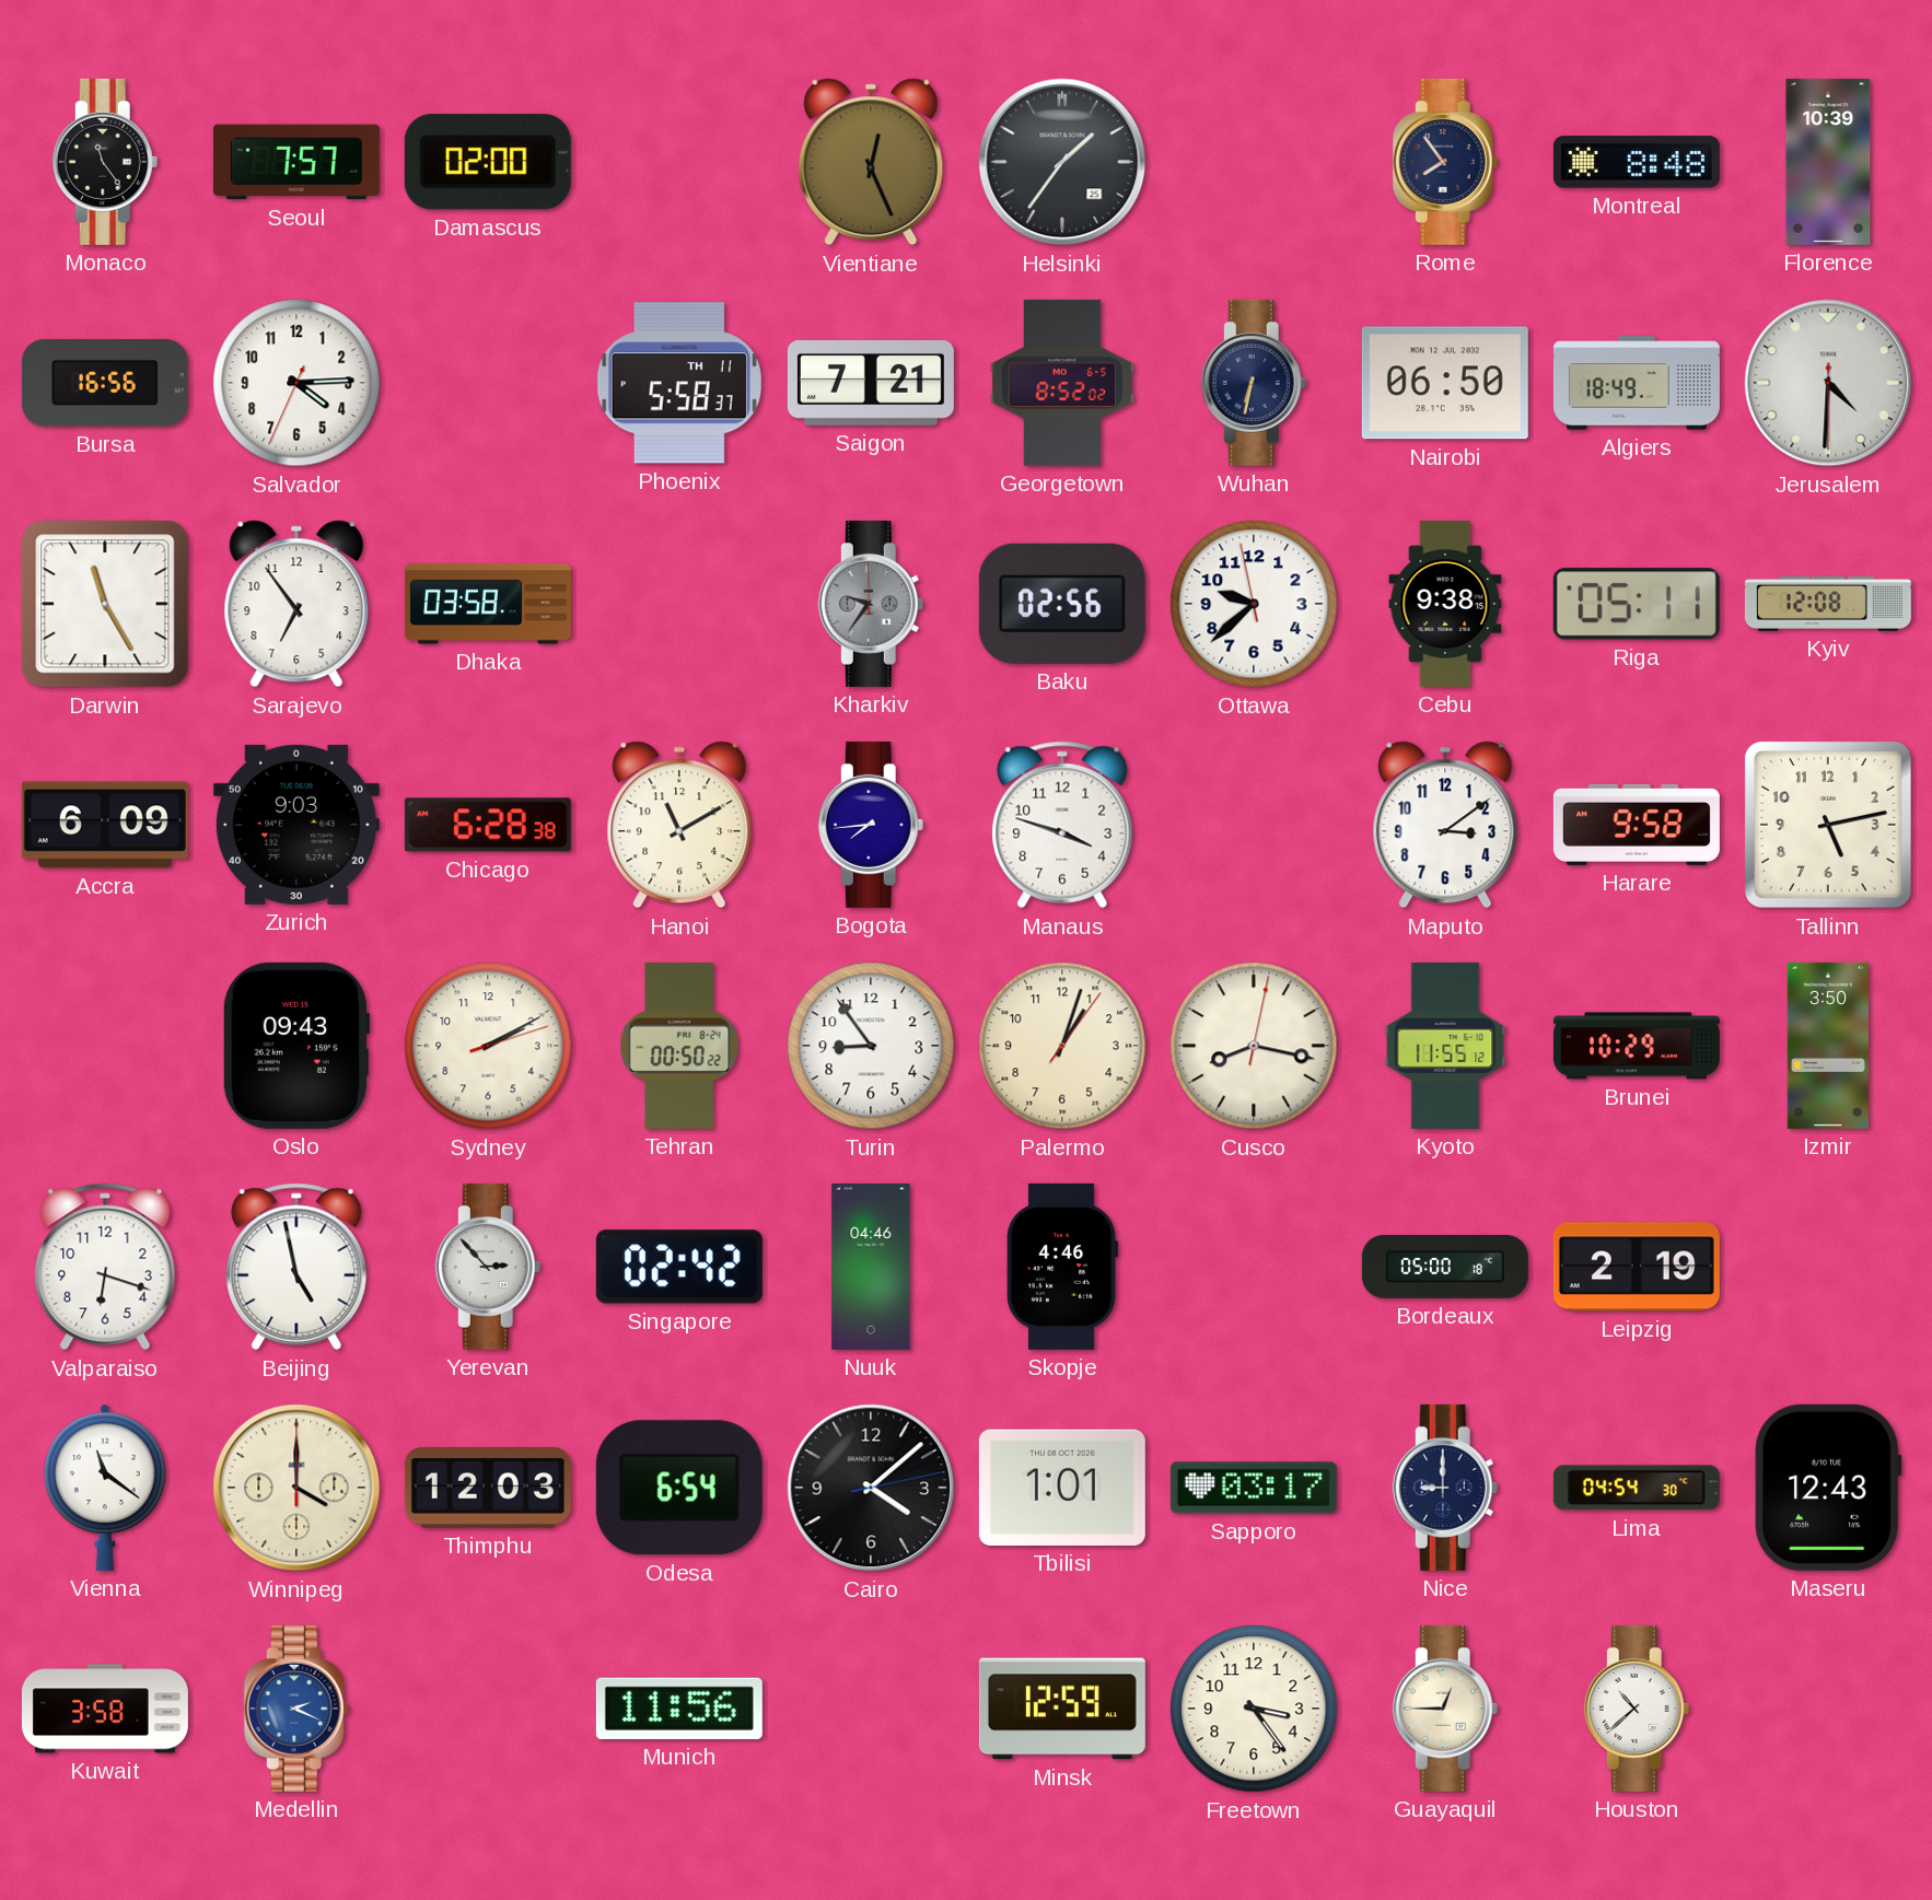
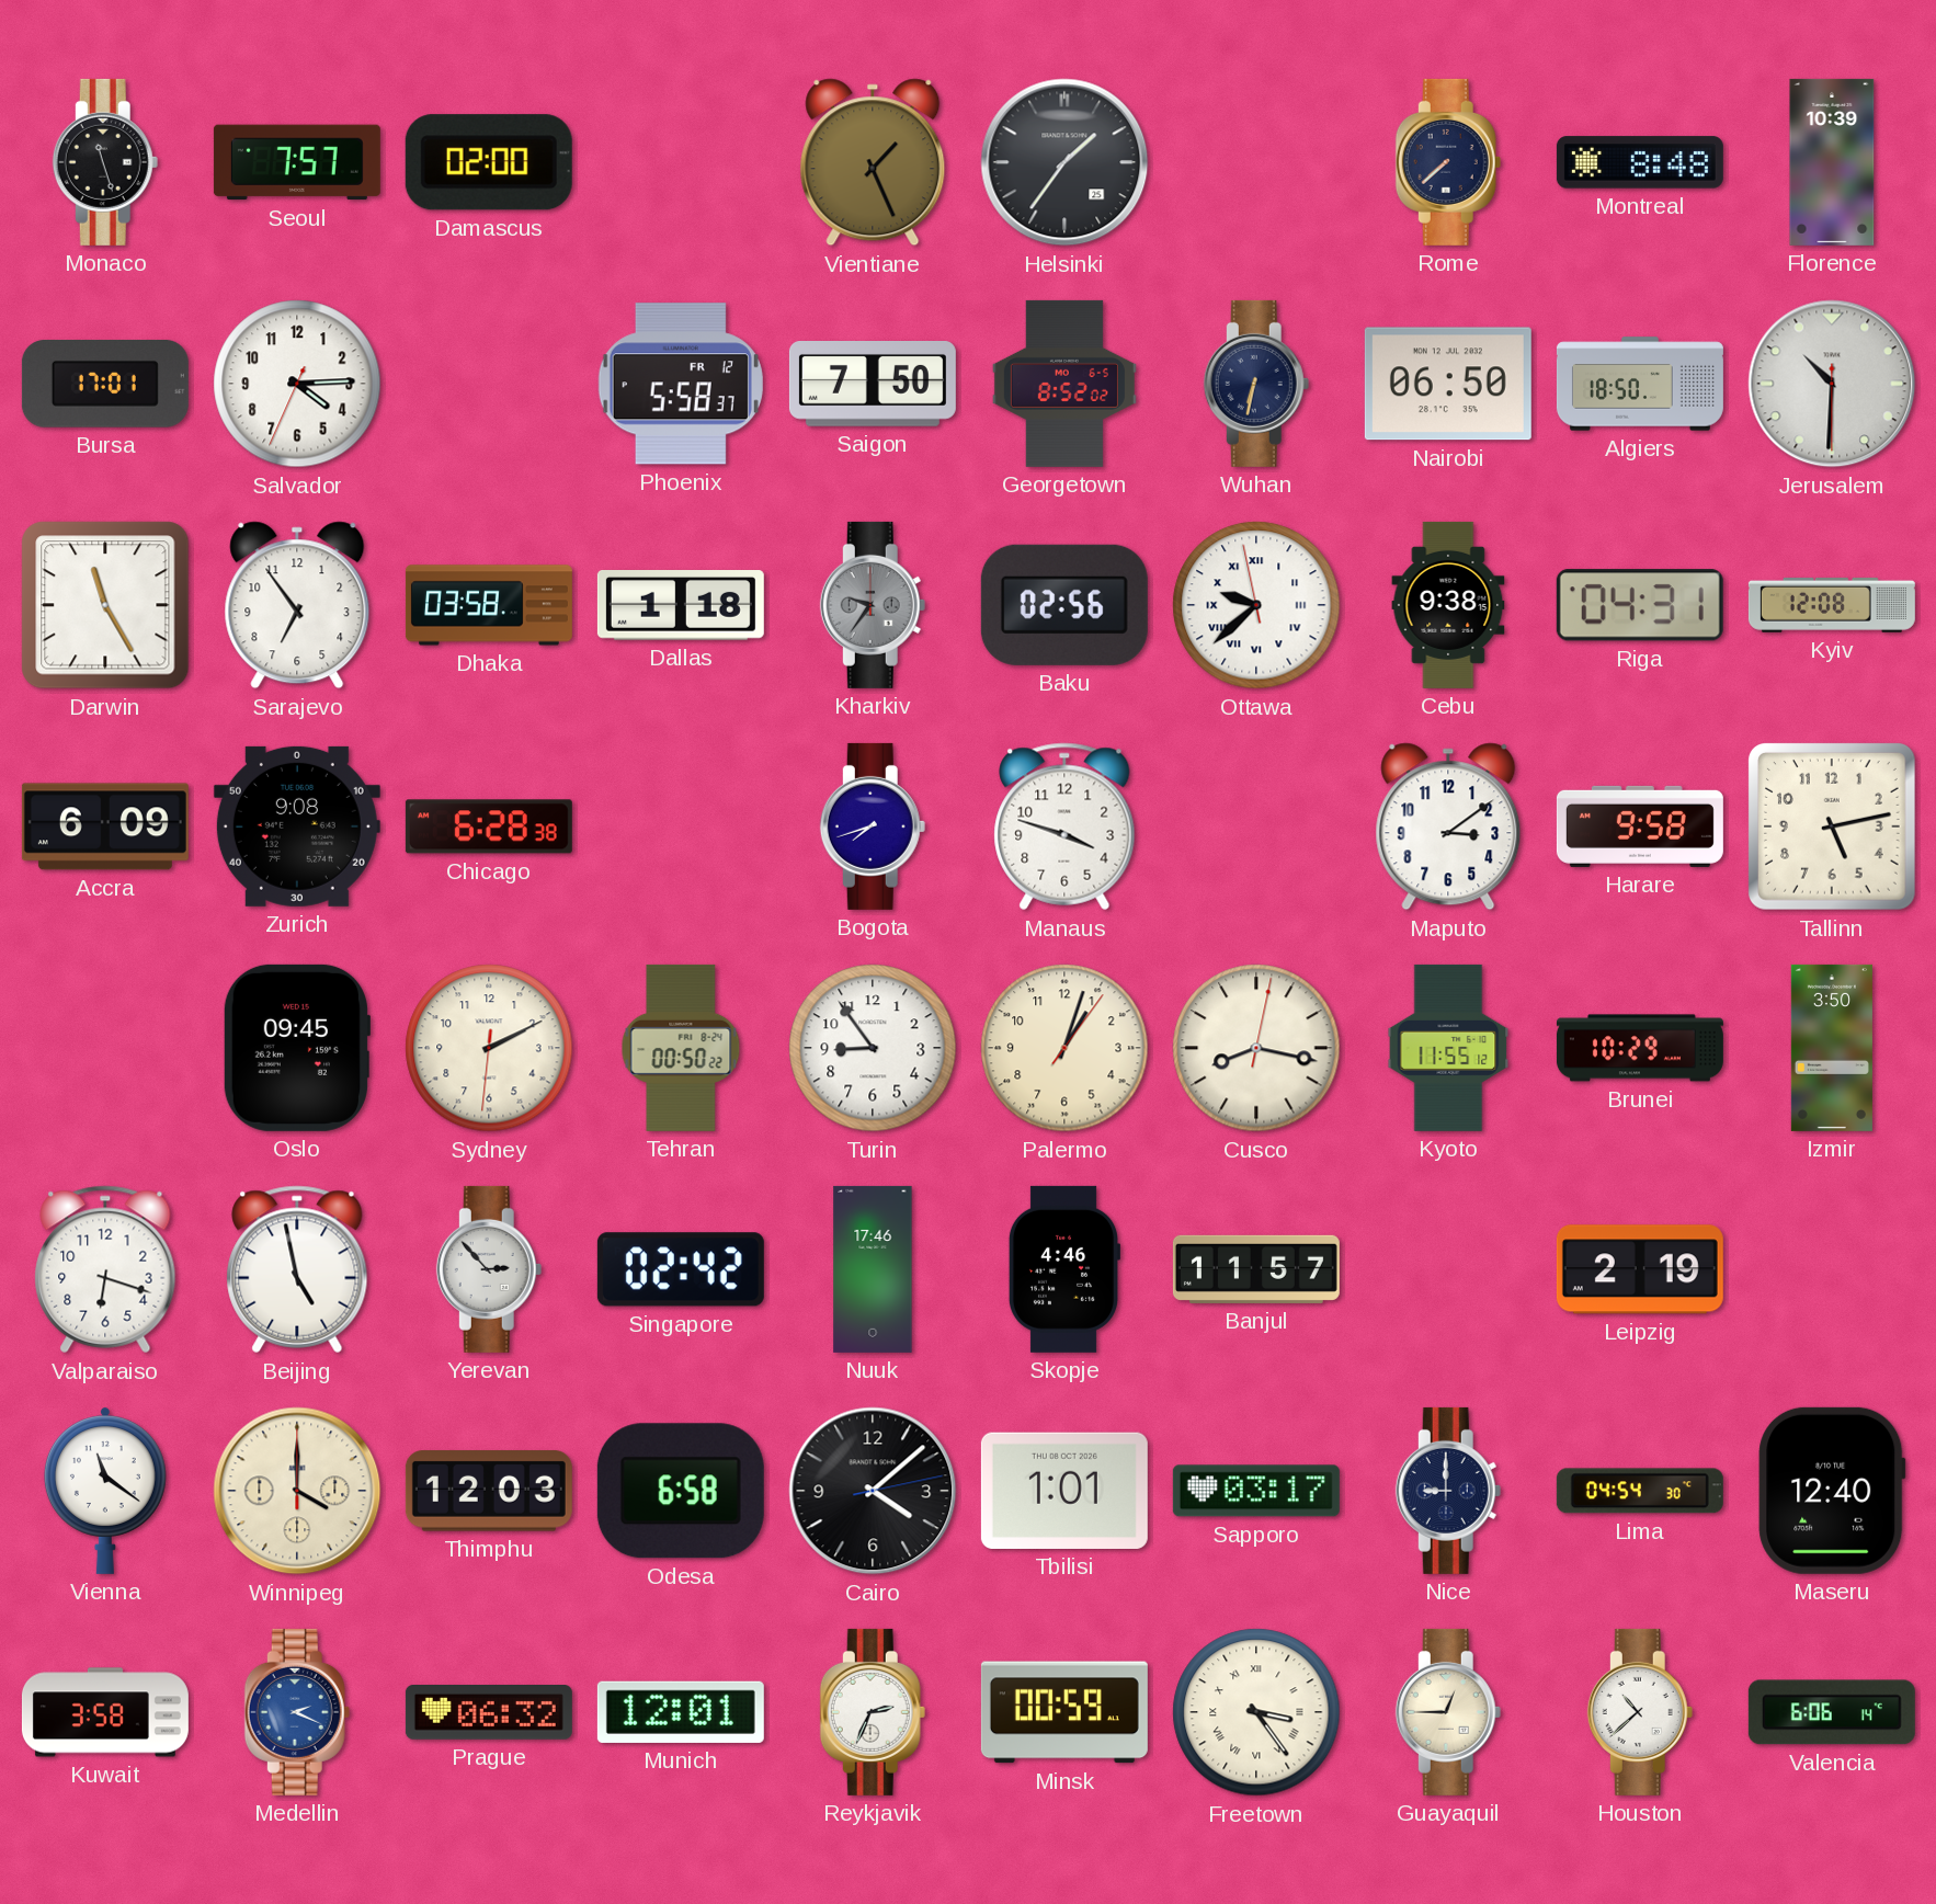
Monaco: 11:24 -> 11:27 (105, 162)
Vientiane: 12:26 -> 1:26 (873, 162)
Rome: 7:54 -> 7:38 (1448, 162)
Bursa: 16:56 -> 17:01 (105, 385)
Phoenix date: TH 11 -> FR 12 (681, 384)
Saigon: 7:21 -> 7:50 (873, 385)
Algiers: 18:49 -> 18:50 (1640, 384)
Jerusalem: 4:30 -> 10:30 (1832, 384)
Dallas: none -> 1:18 (681, 606)
Ottawa numerals: Arabic -> Roman (1256, 605)
Riga: 05:11 -> 04:31 (1640, 605)
Zurich: 9:03 -> 9:08 (297, 826)
Hanoi: 11:10 -> none (679, 825)
Bogota: 7:44 -> 7:42 (873, 826)
Oslo: 09:43 -> 09:45 (296, 1048)
Sydney: 2:10:12 -> 2:10:31 (489, 1048)
Nuuk: 04:46 -> 17:46 (873, 1269)
Banjul: none -> 11:57 (1256, 1269)
Bordeaux: 05:00 -> none (1445, 1267)
Odesa: 6:54 -> 6:58 (681, 1491)
Maseru: 12:43 -> 12:40 (1832, 1491)
Prague: none -> 06:32 (489, 1713)
Munich: 11:56 -> 12:01 (681, 1712)
Reykjavik: none -> 2:34 (873, 1712)
Minsk: 12:59 -> 00:59 (1064, 1712)
Freetown numerals: Arabic -> Roman (1256, 1712)
Valencia: none -> 6:06 (1832, 1712)
